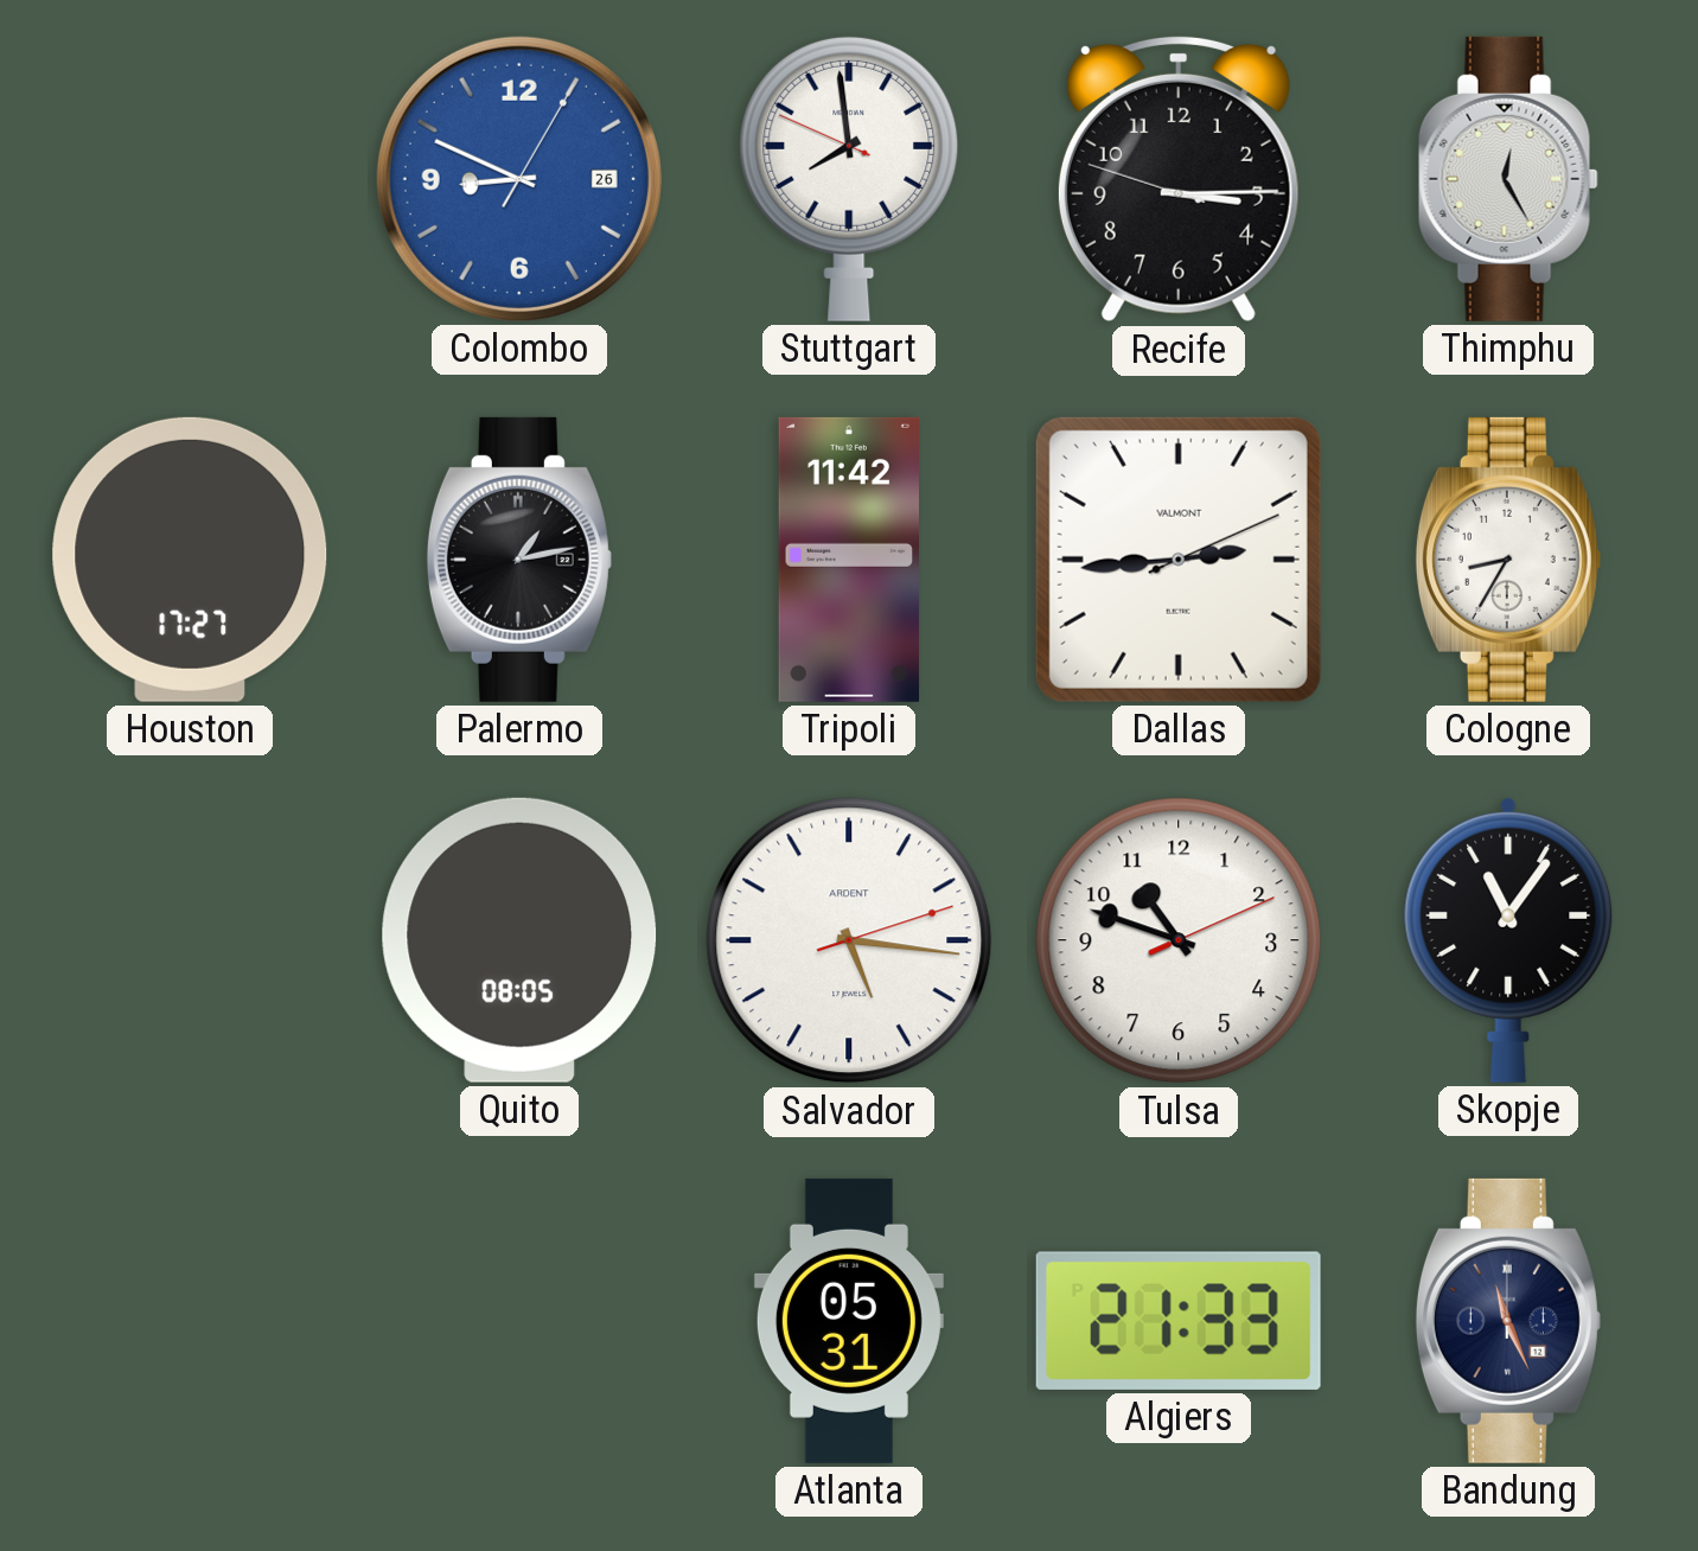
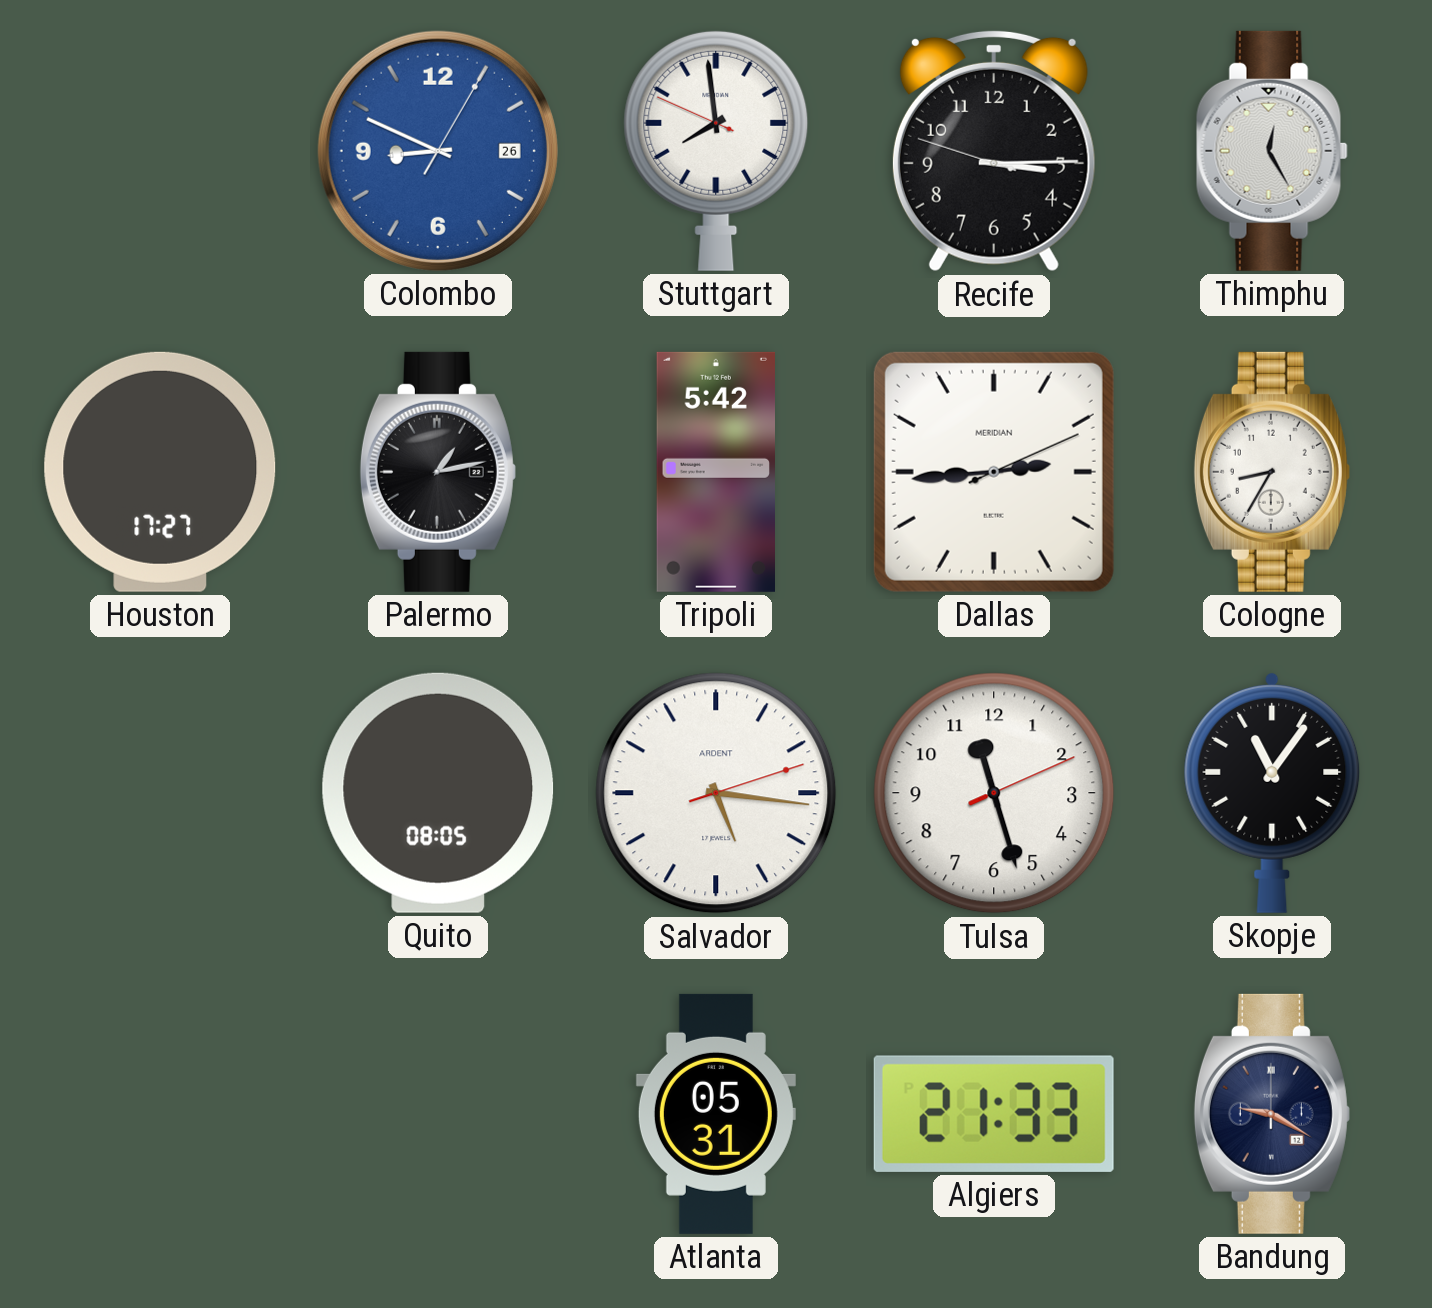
Tripoli: 11:42 -> 5:42 (715, 472)
Dallas brand: VALMONT -> MERIDIAN (994, 472)
Tulsa: 10:48 -> 11:27 (994, 793)
Bandung: 11:26 -> 9:20 (1272, 1114)
